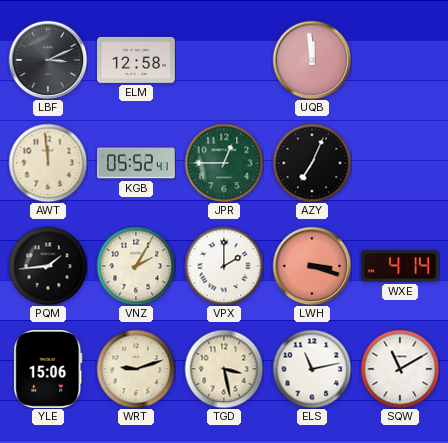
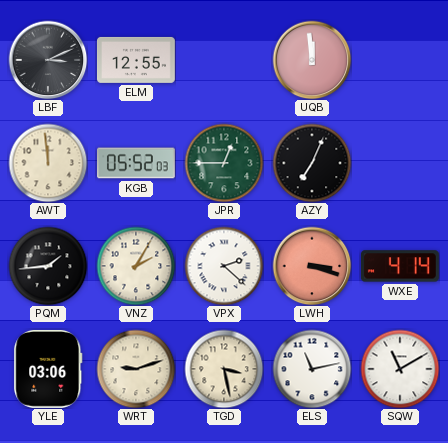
ELM: 12:58 -> 12:55 (137, 60)
KGB: 05:52:41 -> 05:52:03 (137, 163)
VPX: 2:00 -> 2:22 (224, 266)
YLE: 15:06 -> 03:06 (48, 369)
